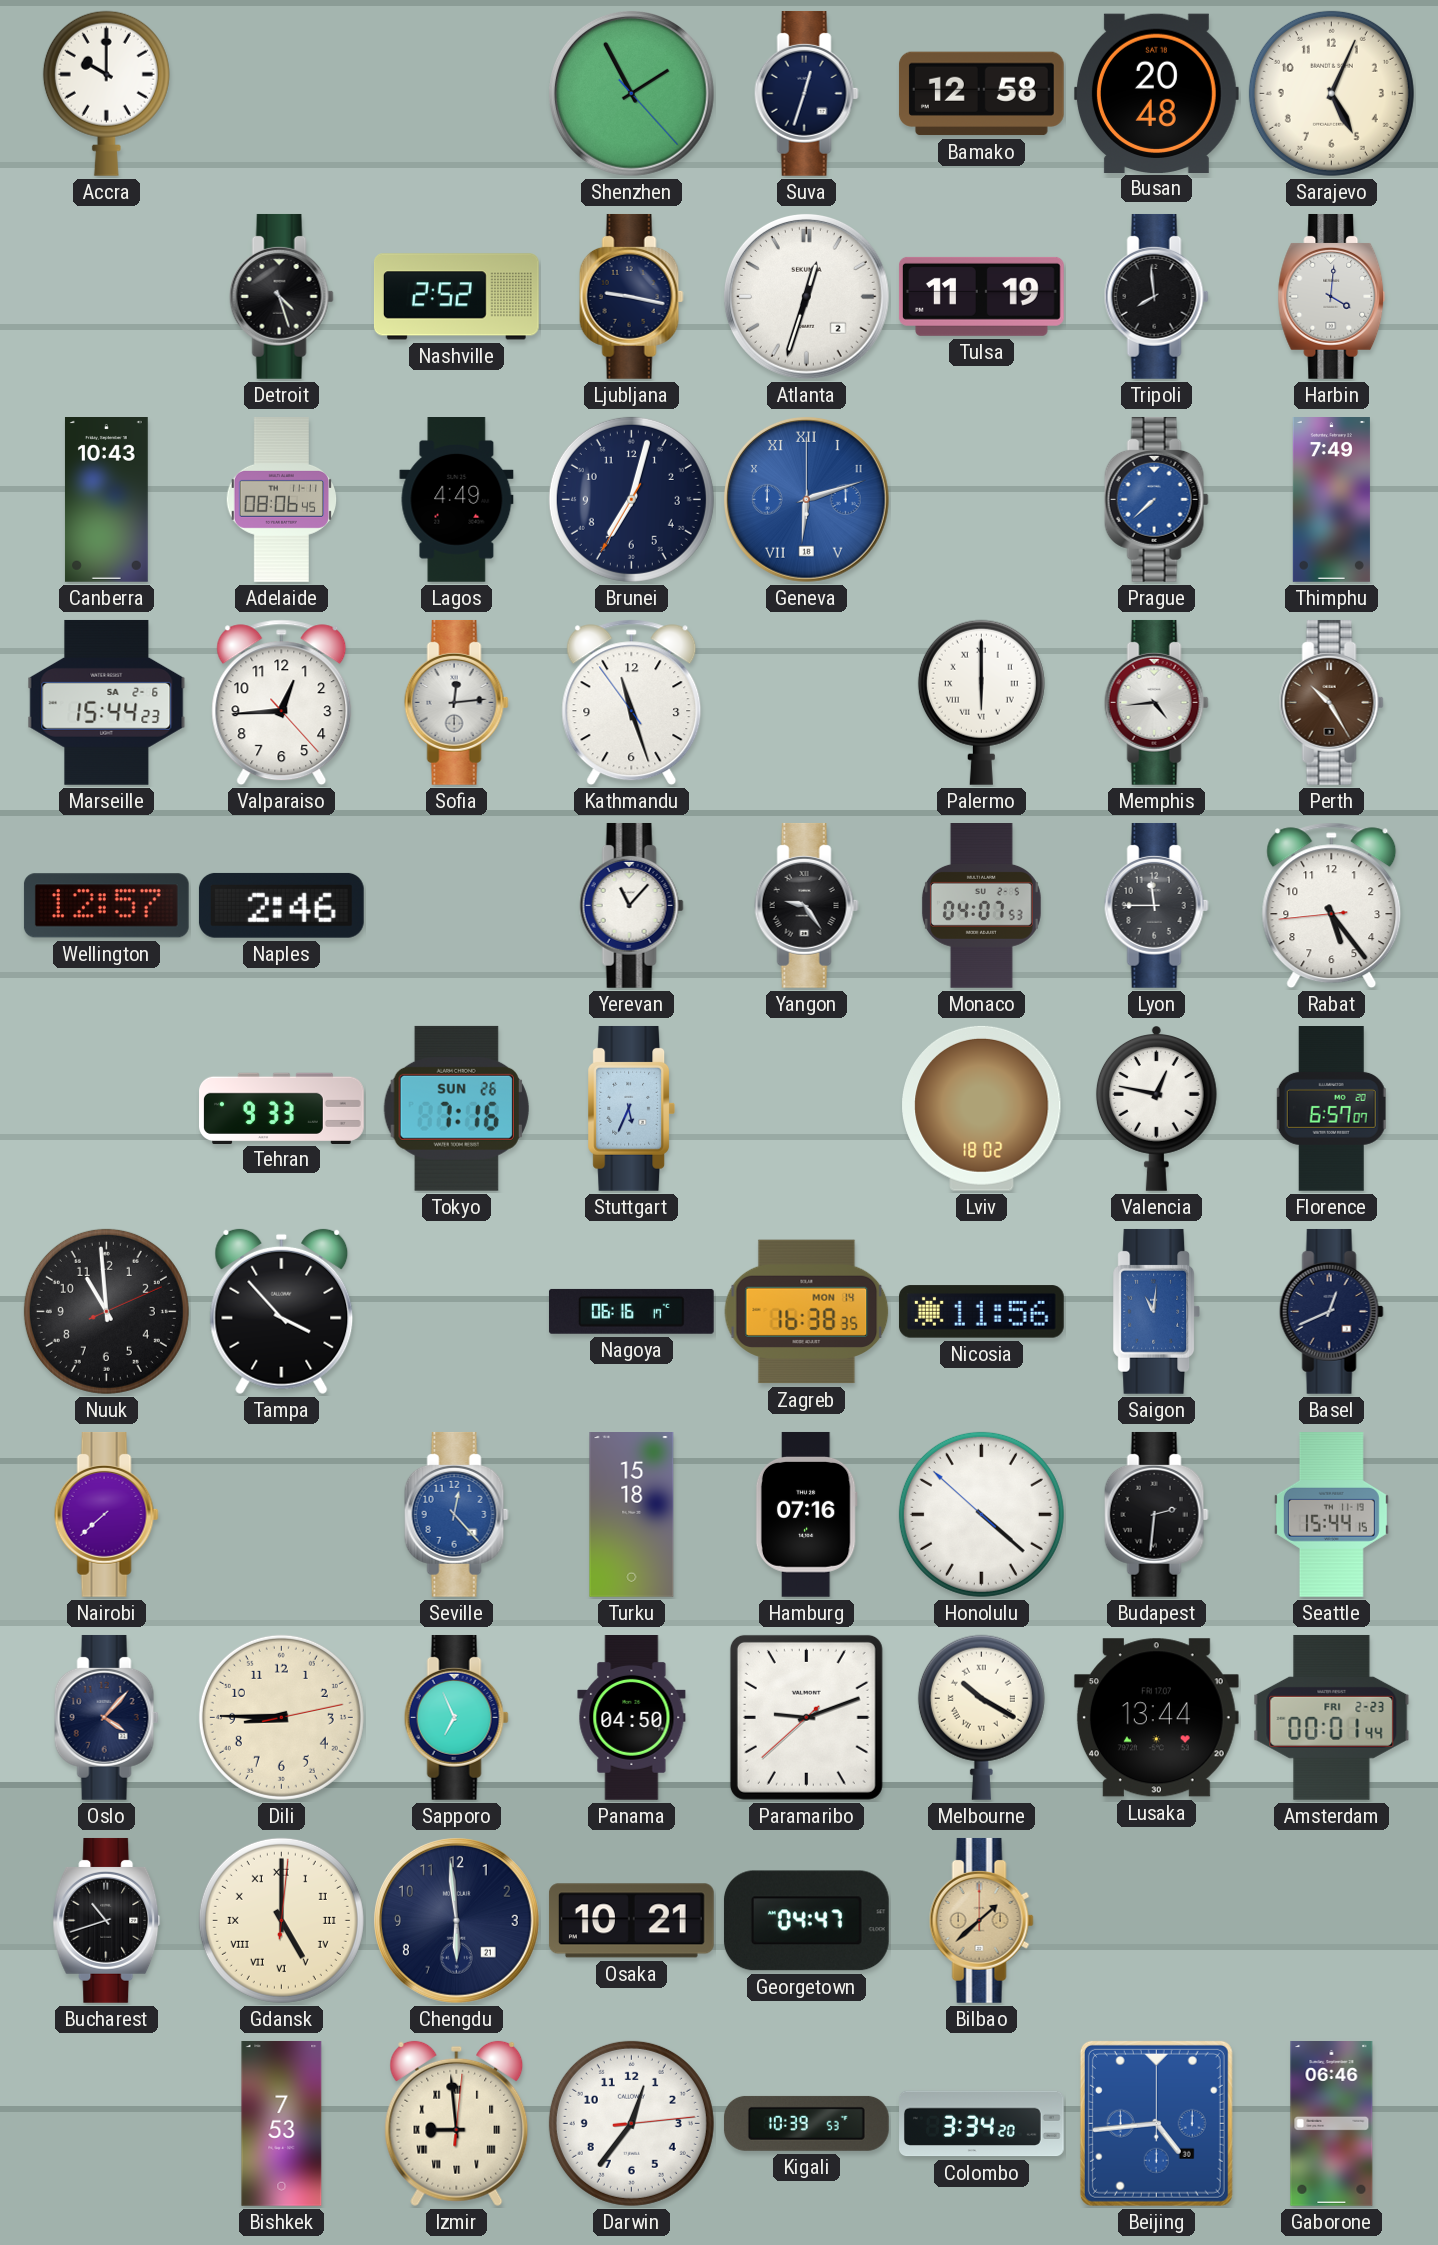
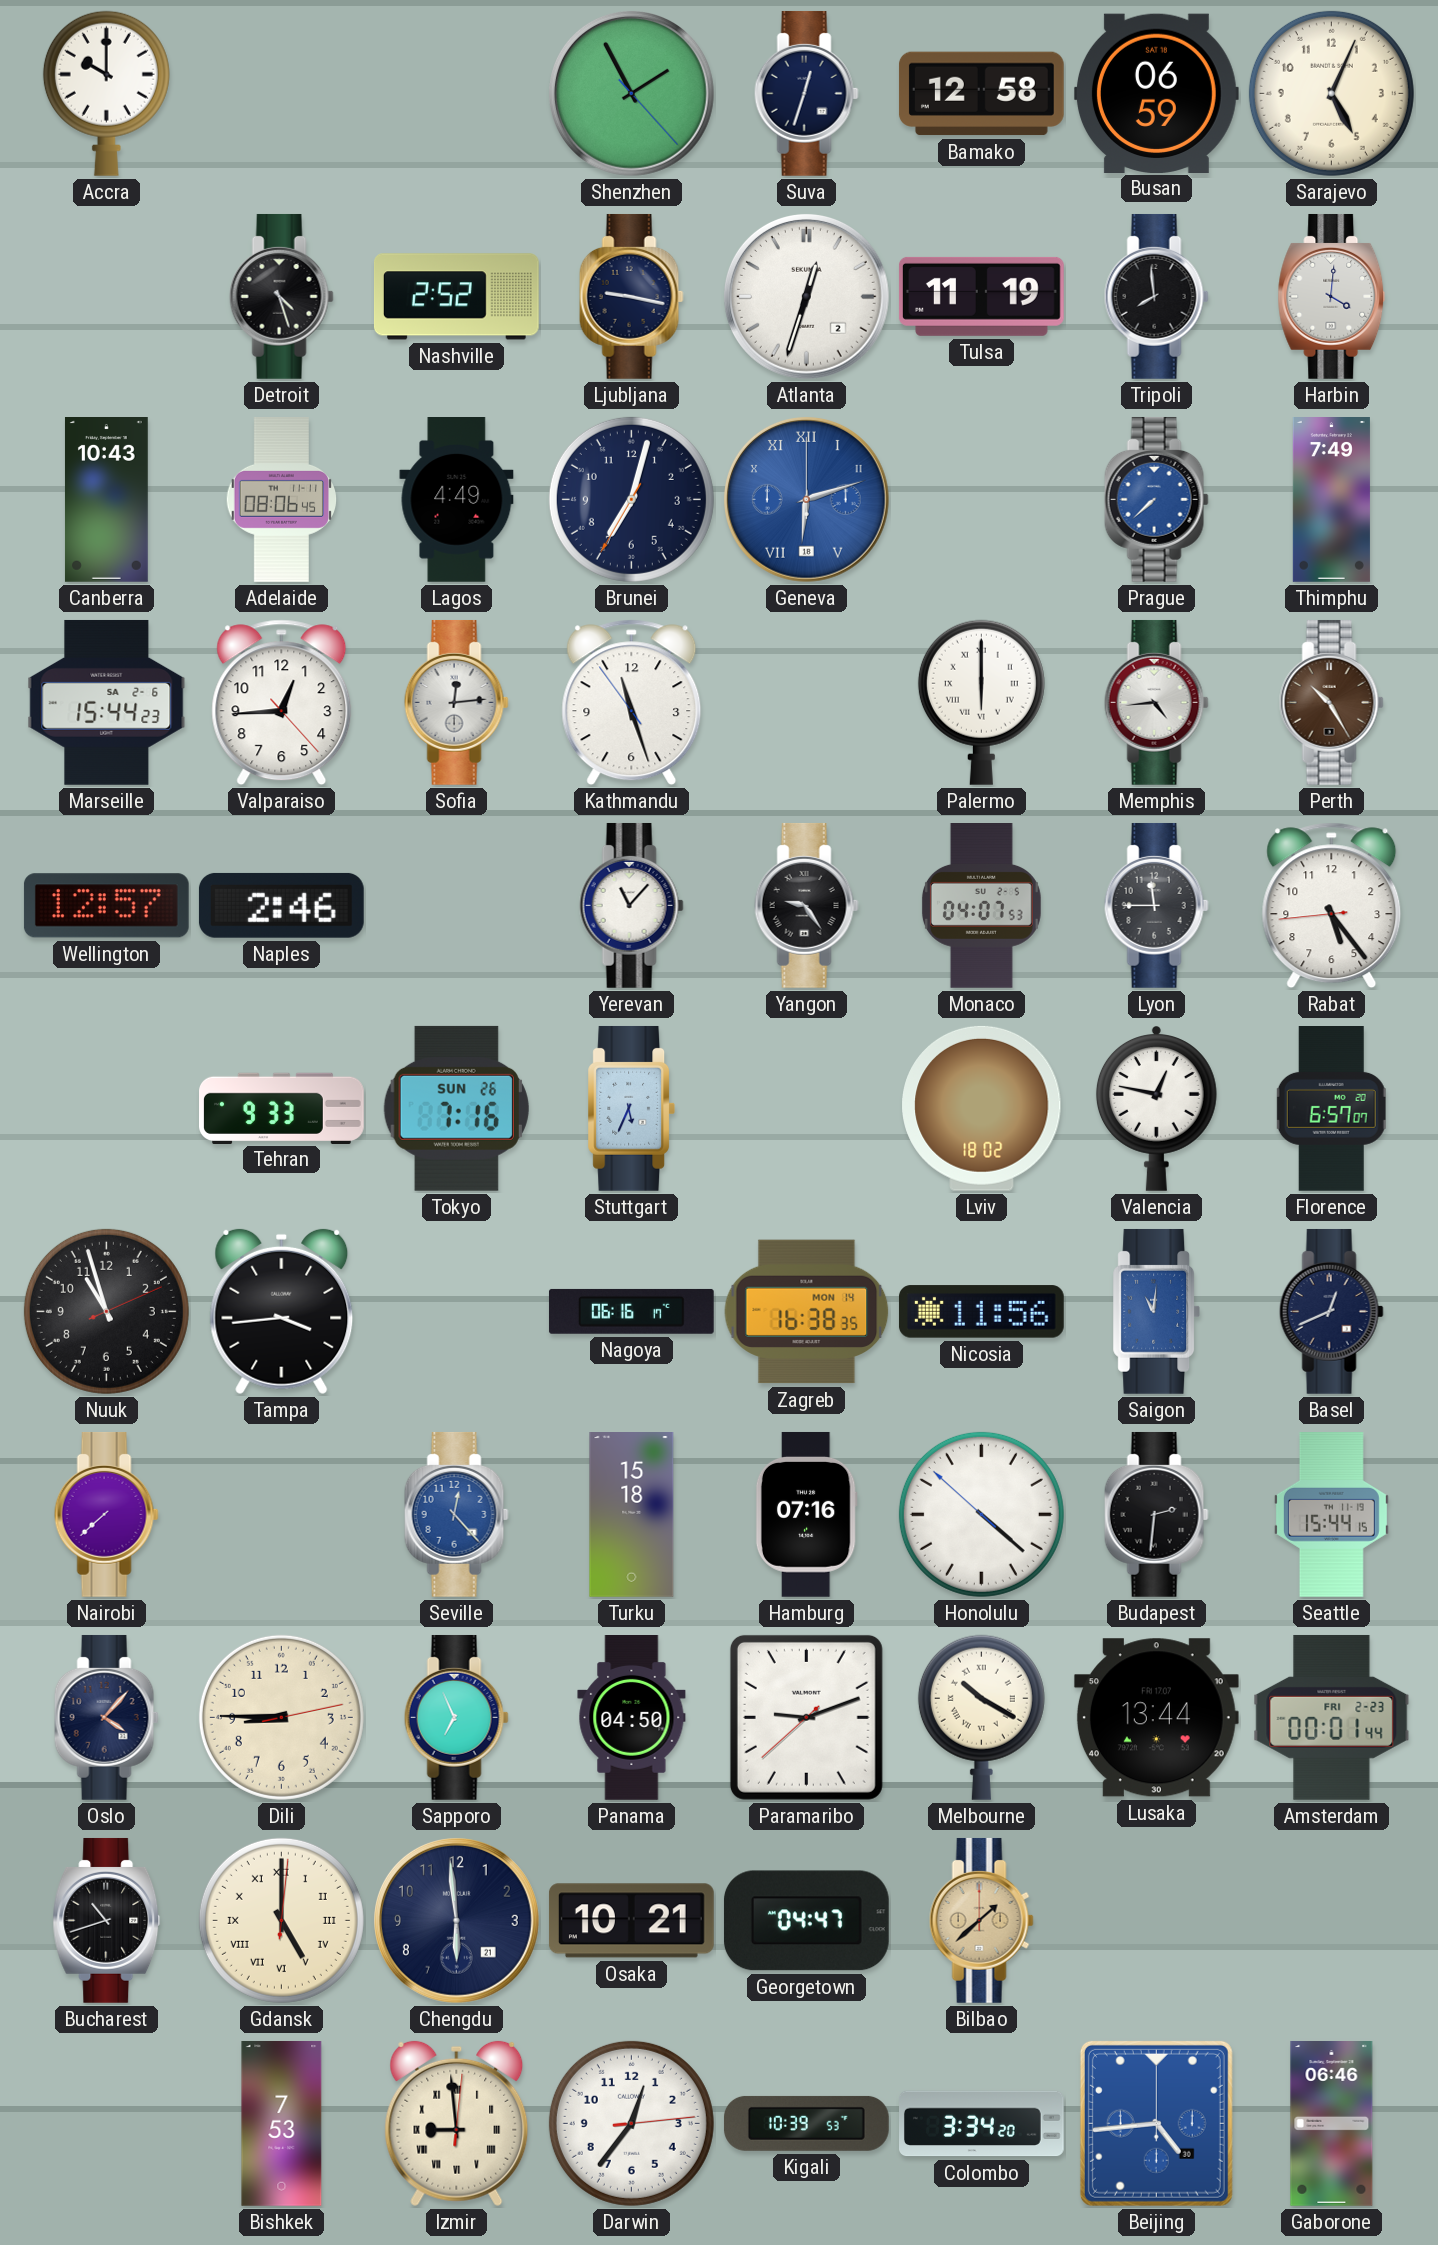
Busan: 20:48 -> 06:59 (1156, 93)
Nuuk: 10:59 -> 10:57 (106, 1311)
Tampa: 3:53 -> 3:44 (282, 1312)
